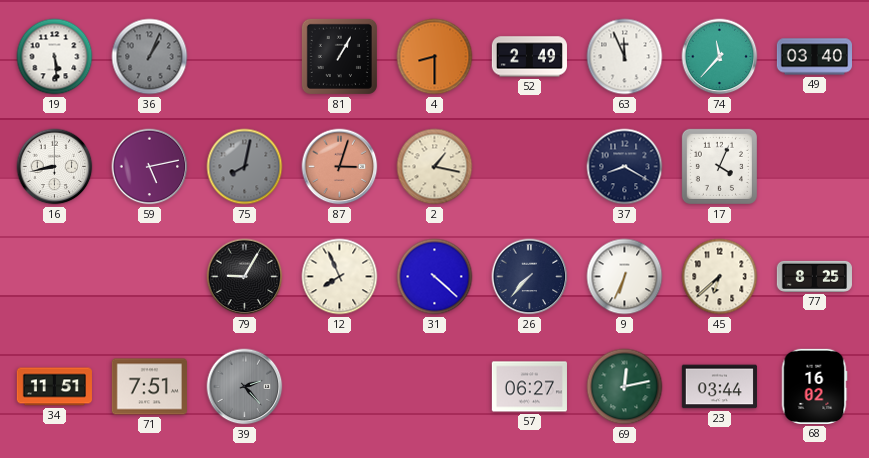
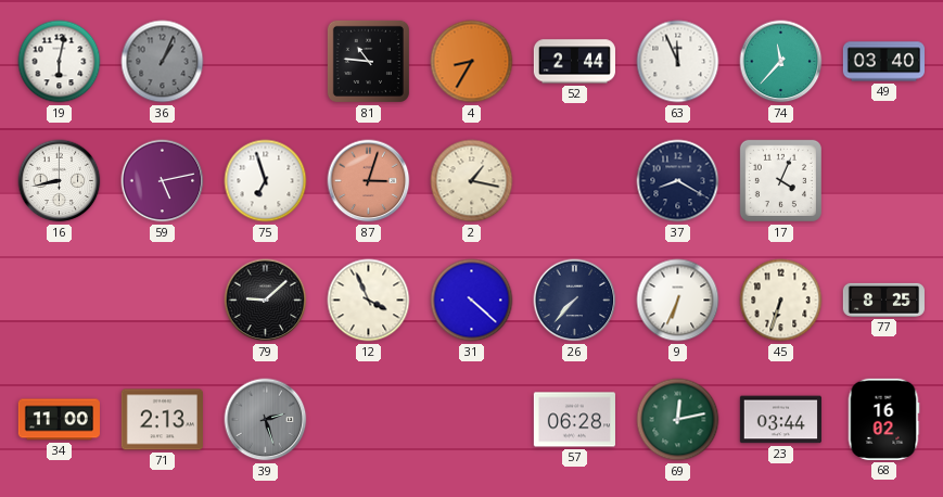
19: 5:29 -> 6:02 (60, 62)
81: 1:05 -> 10:46 (368, 61)
4: 8:30 -> 8:35 (472, 62)
52: 2:49 -> 2:44 (574, 62)
75: 8:02 -> 6:57 (266, 181)
75 dial: grey -> white (266, 181)
79: 9:05 -> 9:08 (266, 301)
12: 7:56 -> 3:56 (369, 301)
45: 6:38 -> 6:33 (781, 301)
34: 11:51 -> 11:00 (59, 420)
71: 7:51 -> 2:13 (162, 420)
39: 2:23 -> 2:27 (266, 420)
57: 06:27 -> 06:28 (574, 420)
